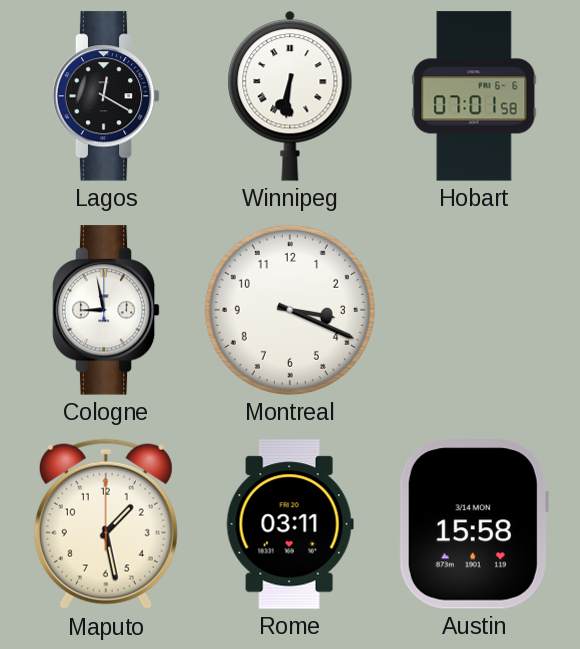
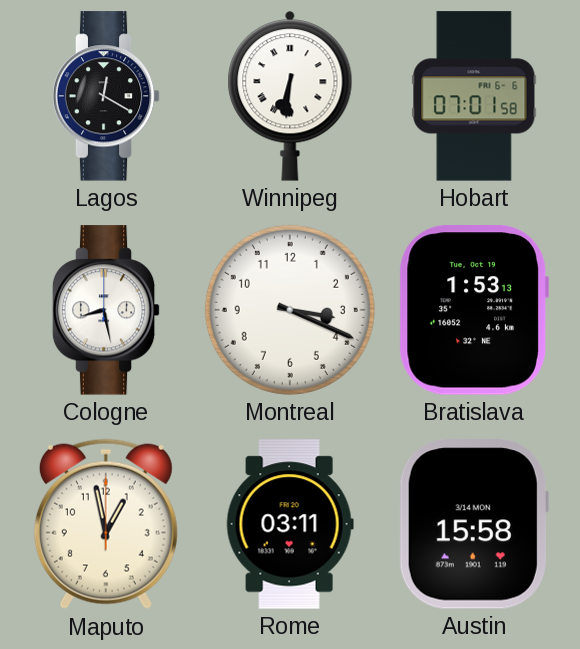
Cologne: 8:58 -> 8:28 (106, 310)
Bratislava: none -> 1:53 (474, 310)
Maputo: 1:28 -> 12:58 (106, 524)
